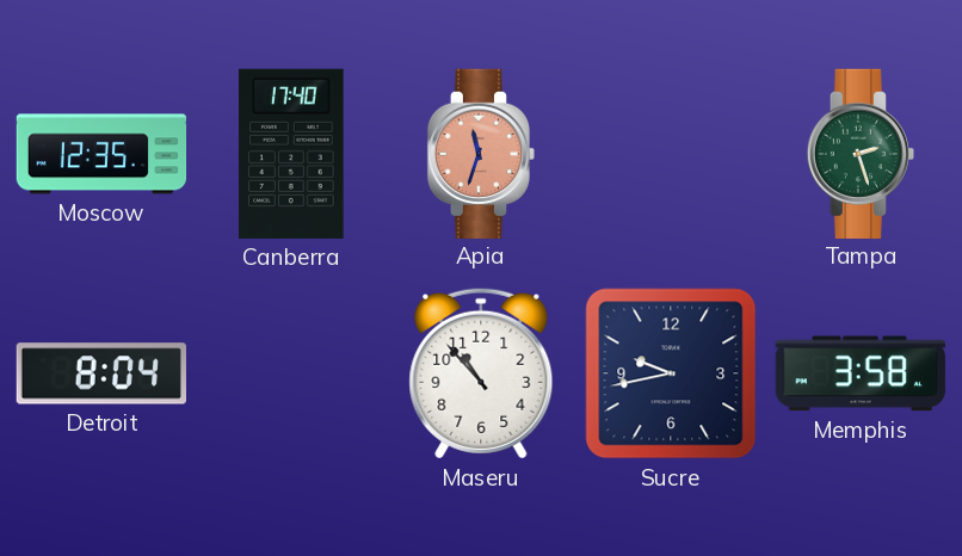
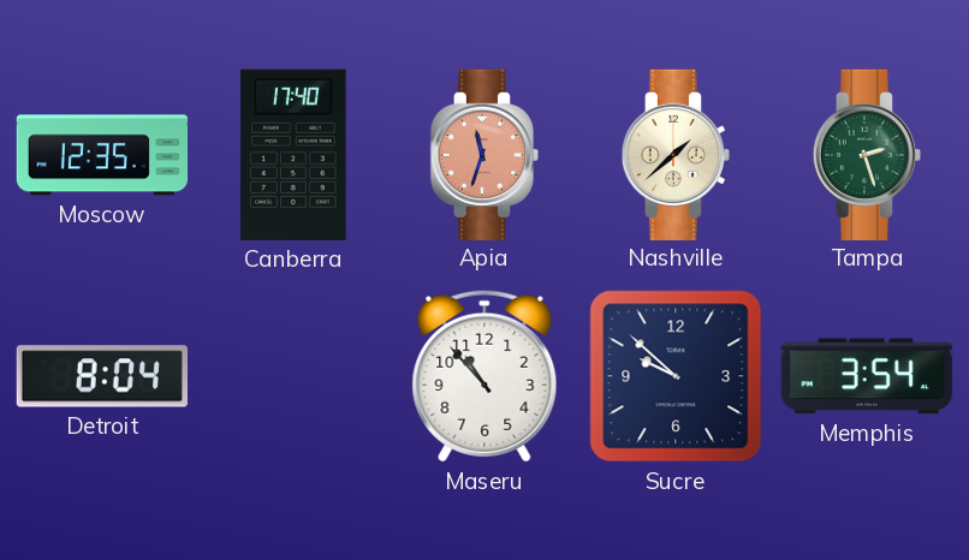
Nashville: none -> 1:38 (674, 154)
Sucre: 9:43 -> 9:52 (676, 376)
Memphis: 3:58 -> 3:54 (867, 376)
